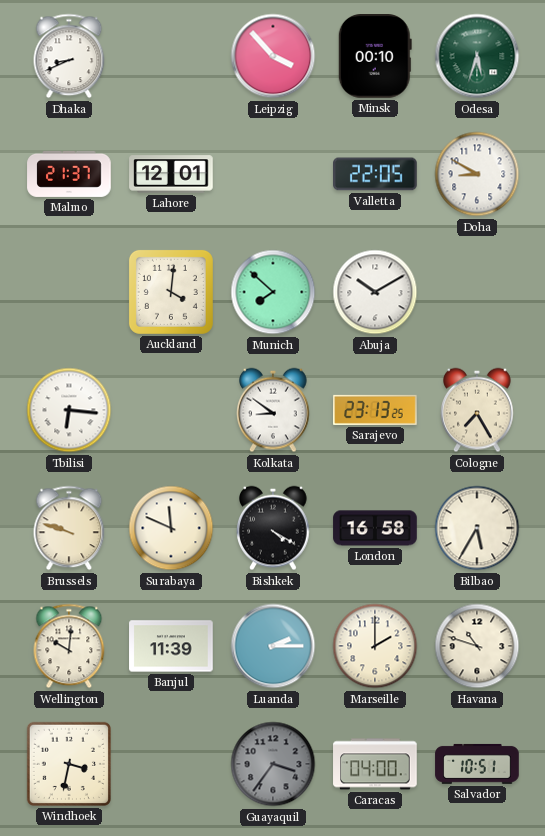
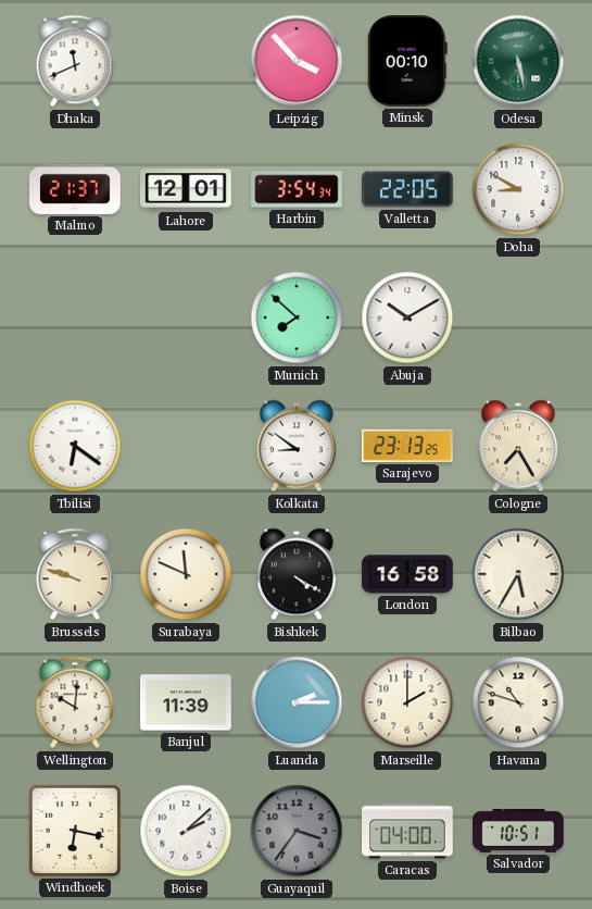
Dhaka: 8:41 -> 11:41 (75, 61)
Odesa: 5:33 -> 5:28 (518, 61)
Harbin: none -> 3:54 (297, 189)
Auckland: 4:01 -> none (171, 292)
Tbilisi: 6:16 -> 6:21 (75, 446)
Windhoek: 3:32 -> 6:17 (75, 831)
Boise: none -> 2:08 (186, 831)
